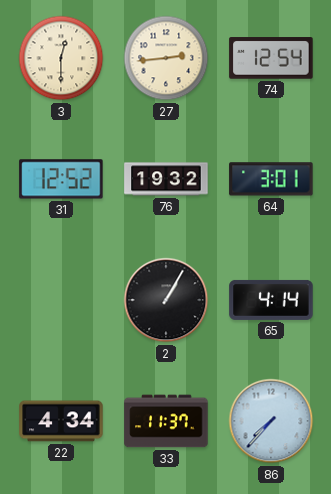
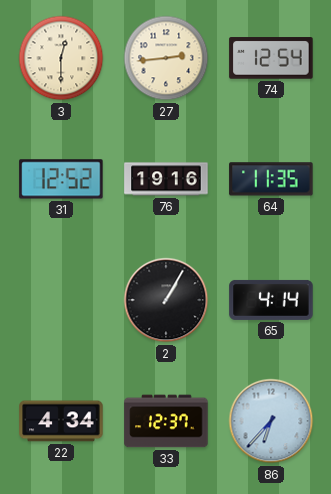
76: 19:32 -> 19:16 (166, 179)
64: 3:01 -> 11:35 (271, 179)
33: 11:37 -> 12:37 (166, 421)
86: 7:37 -> 6:37 (271, 421)
